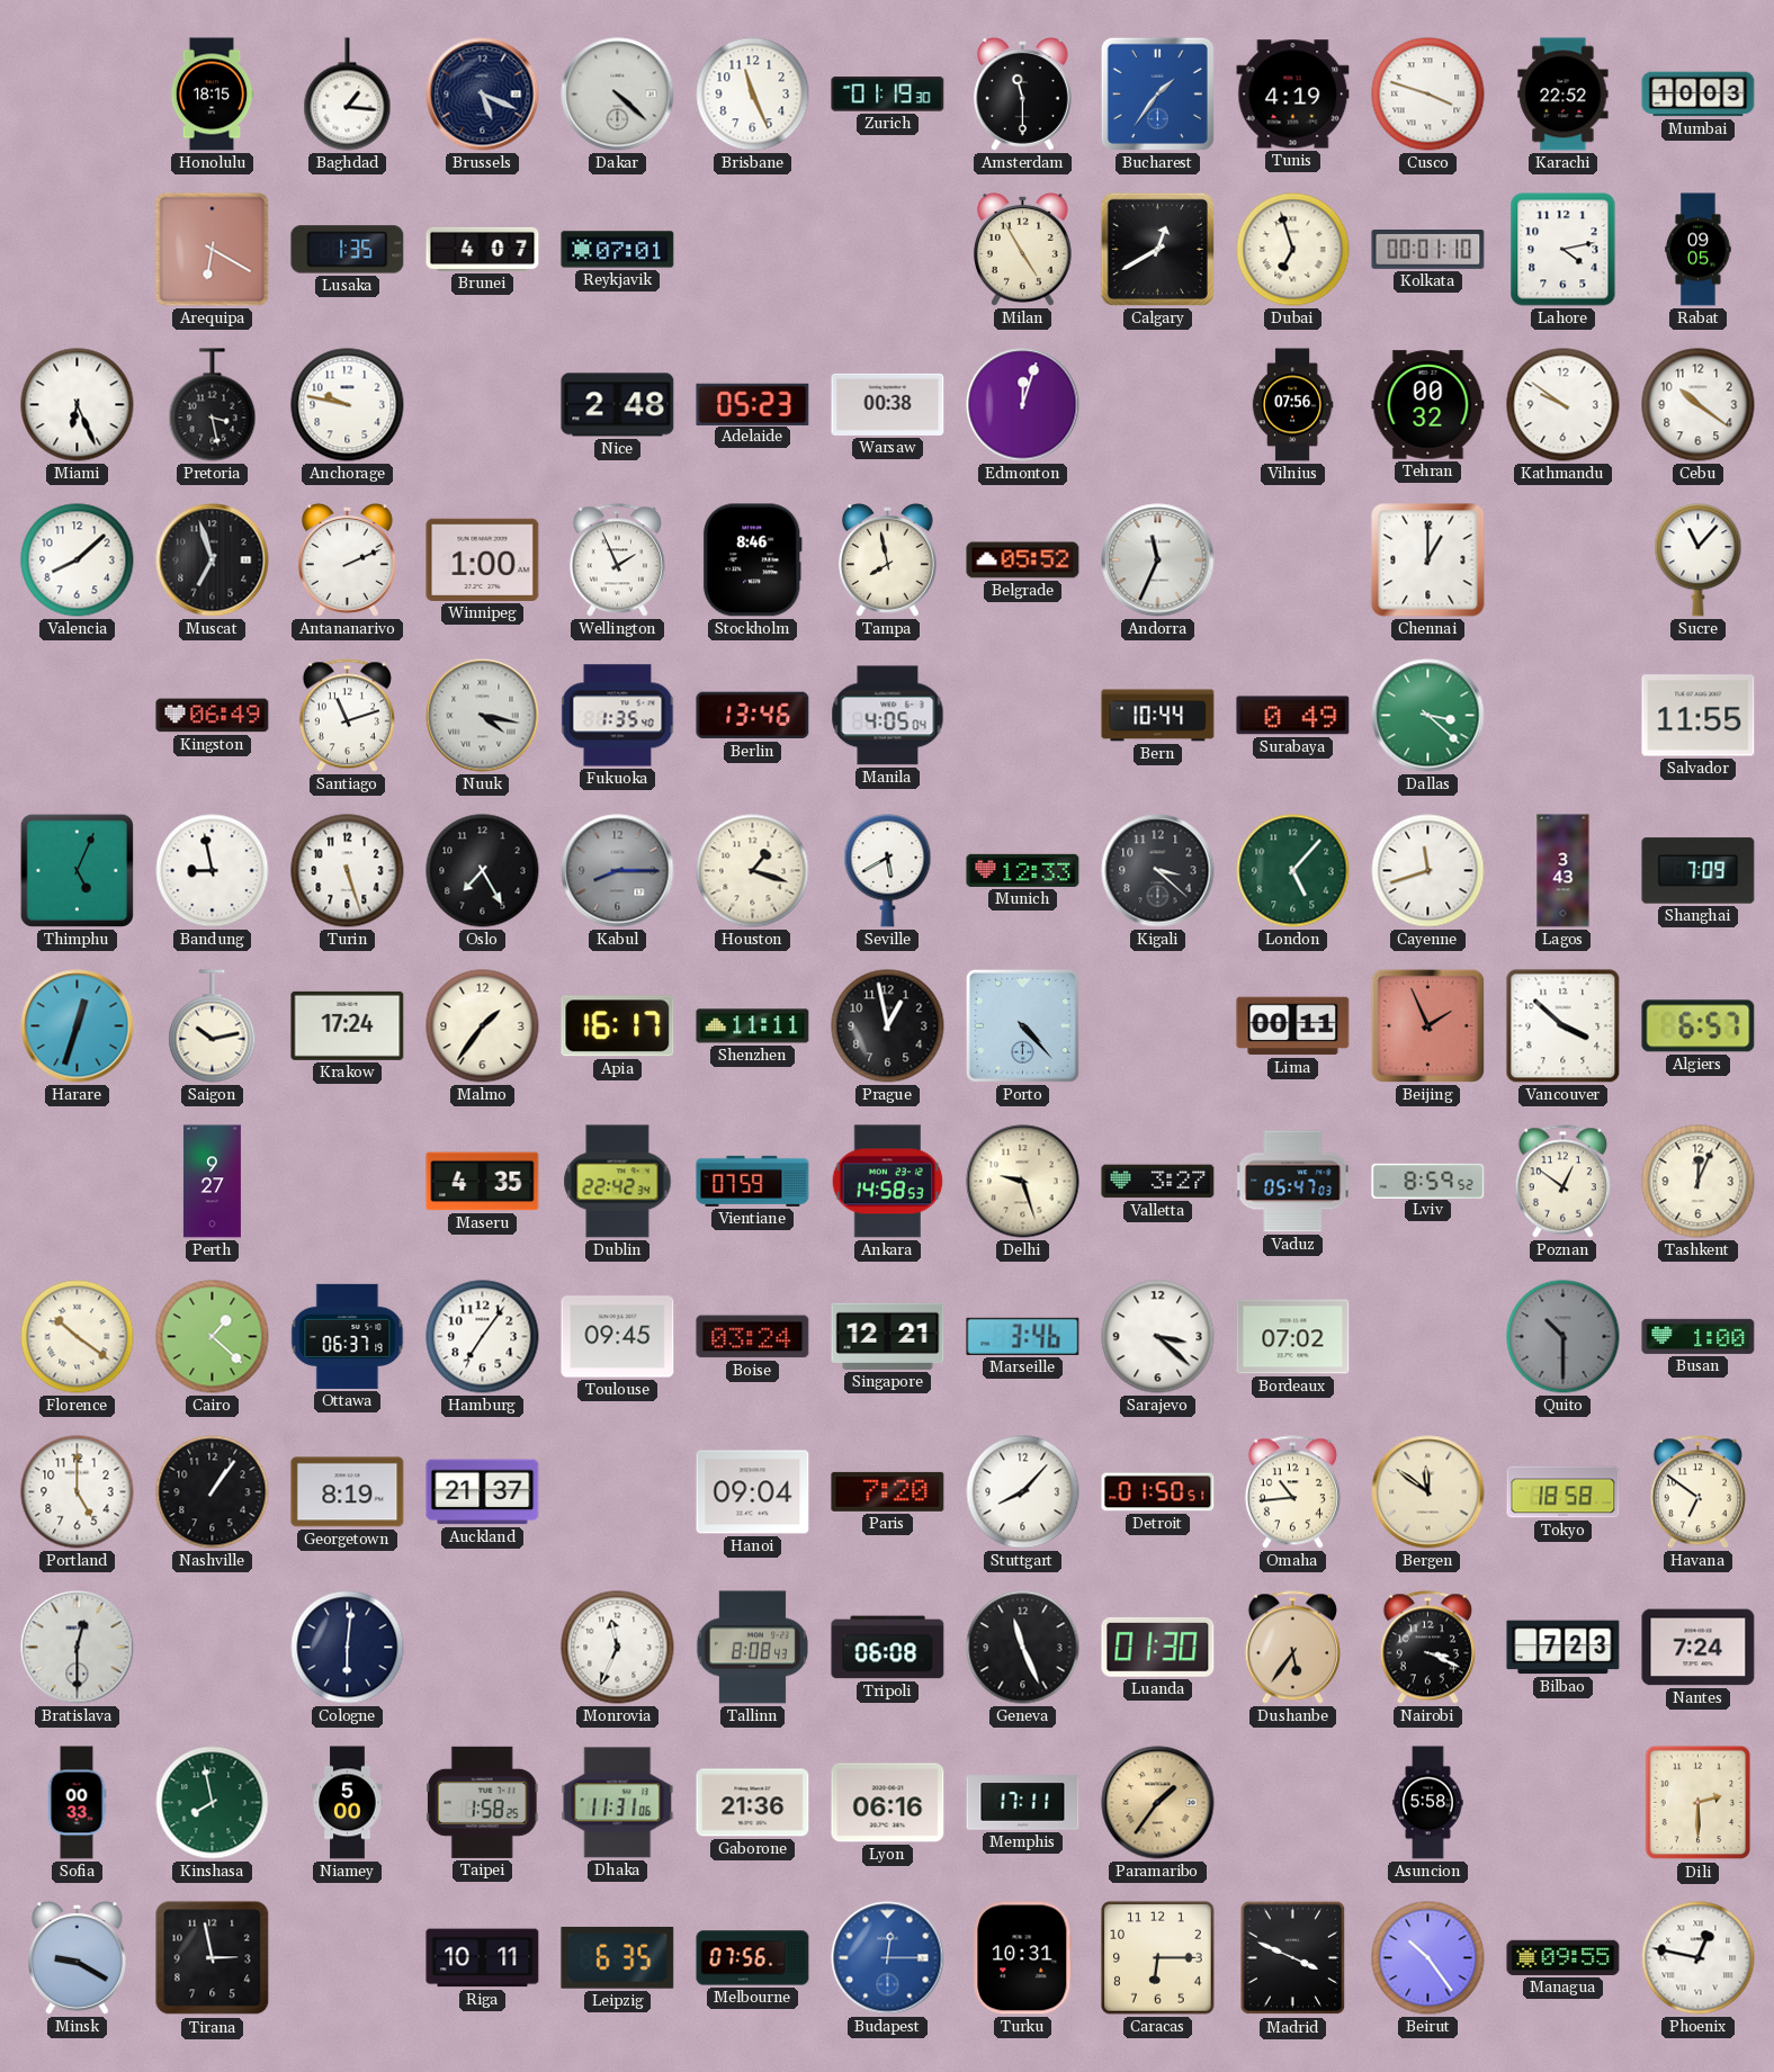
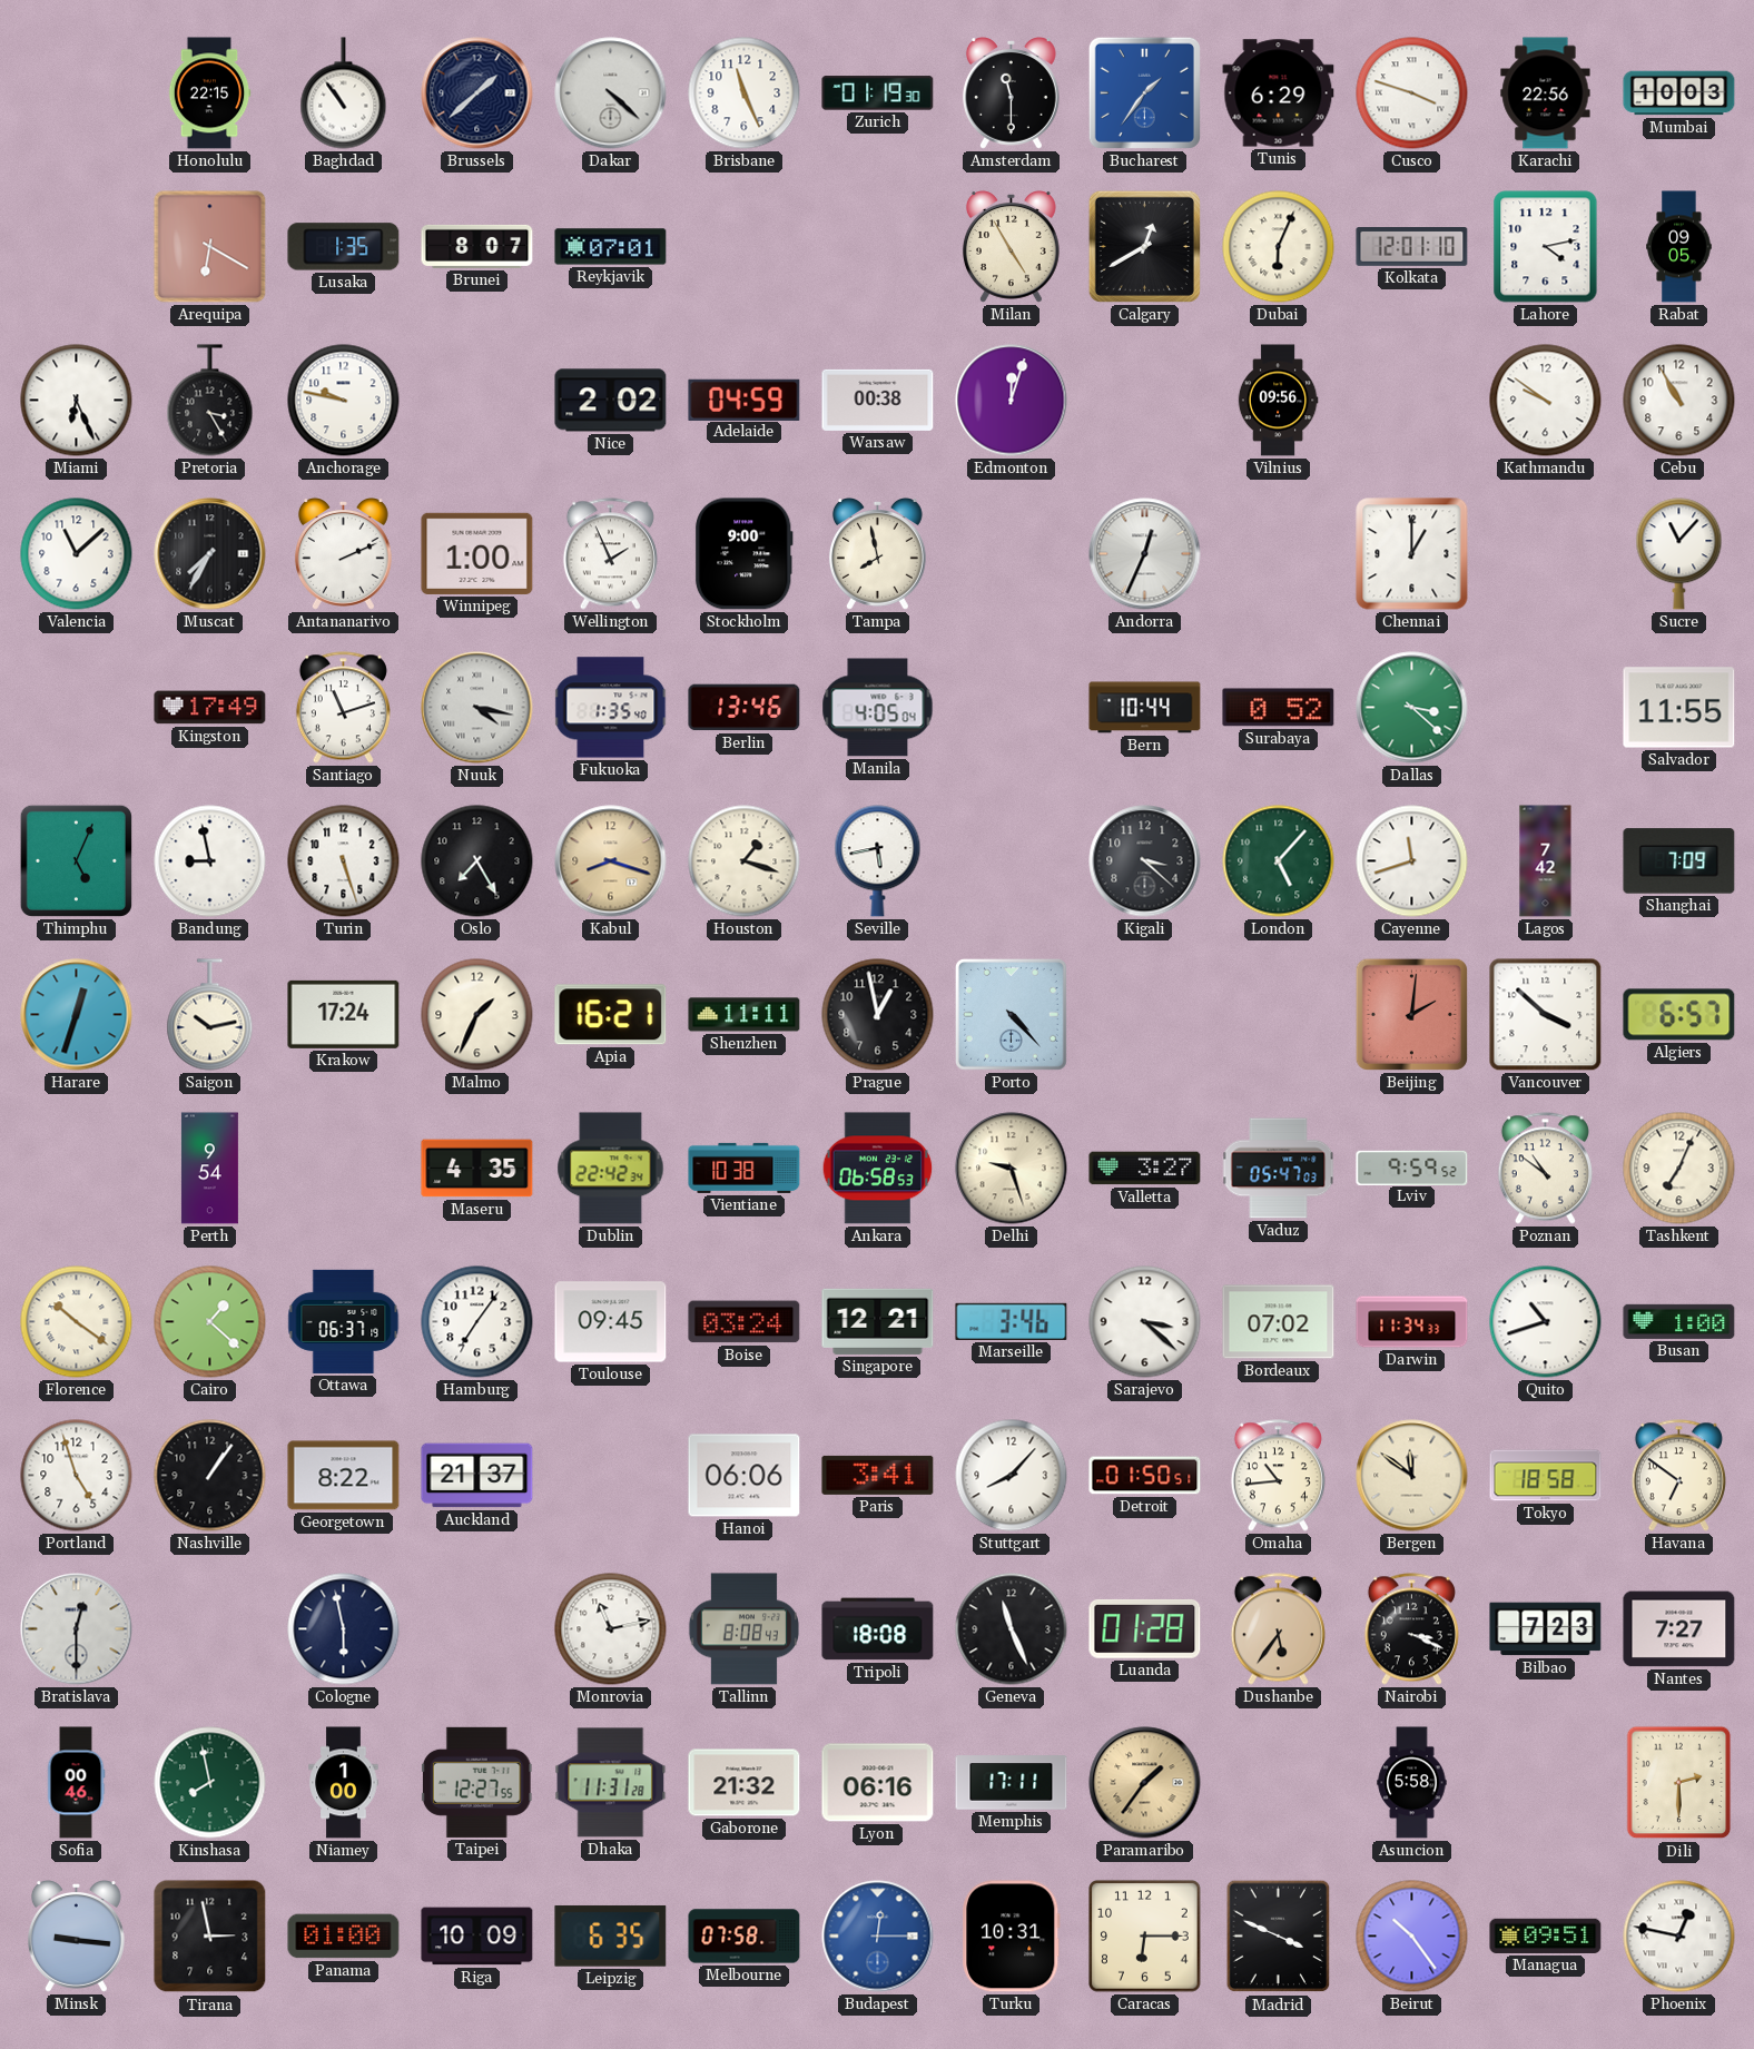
Honolulu: 18:15 -> 22:15 (209, 93)
Baghdad: 1:16 -> 10:54 (344, 93)
Brussels: 5:19 -> 1:38 (477, 93)
Tunis: 4:19 -> 6:29 (1279, 93)
Karachi: 22:52 -> 22:56 (1546, 93)
Brunei: 4:07 -> 8:07 (477, 246)
Dubai: 6:57 -> 6:04 (1279, 247)
Kolkata: 00:01 -> 12:01 (1412, 247)
Pretoria: 3:28 -> 3:25 (210, 401)
Nice: 2:48 -> 2:02 (611, 401)
Adelaide: 05:23 -> 04:59 (745, 400)
Vilnius: 07:56 -> 09:56 (1278, 401)
Tehran: 00:32 -> none (1428, 405)
Cebu: 10:21 -> 10:55 (1679, 401)
Valencia: 8:08 -> 11:08 (77, 554)
Muscat: 6:57 -> 7:35 (210, 554)
Stockholm: 8:46 -> 9:00 (743, 554)
Belgrade: 05:52 -> none (1023, 560)
Andorra: 11:34 -> 12:34 (1145, 554)
Kingston: 06:49 -> 17:49 (210, 708)
Surabaya: 0:49 -> 0:52 (1279, 708)
Kabul: 8:15 -> 8:18 (611, 861)
Kabul dial: grey -> champagne (611, 861)
Seville: 5:40 -> 5:43 (878, 861)
Munich: 12:33 -> none (1023, 870)
Lagos: 3:43 -> 7:42 (1546, 861)
Malmo: 1:36 -> 1:34 (477, 1015)
Apia: 16:17 -> 16:21 (611, 1015)
Lima: 00:11 -> none (1293, 1026)
Beijing: 1:56 -> 2:01 (1411, 1014)
Perth: 9:27 -> 9:54 (209, 1169)
Vientiane: 07:59 -> 10:38 (745, 1168)
Ankara: 14:58 -> 06:58 (878, 1169)
Lviv: 8:59 -> 9:59 (1412, 1168)
Poznan: 12:51 -> 10:51 (1545, 1169)
Tashkent: 12:04 -> 7:04 (1679, 1169)
Darwin: none -> 11:34 (1412, 1322)
Quito: 10:30 -> 10:42 (1546, 1322)
Quito dial: grey -> white (1546, 1322)
Portland: 5:00 -> 4:57 (77, 1476)
Georgetown: 8:19 -> 8:22 (344, 1476)
Hanoi: 09:04 -> 06:06 (745, 1476)
Paris: 7:20 -> 3:41 (878, 1475)
Cologne: 6:01 -> 5:58 (344, 1629)
Monrovia: 11:34 -> 11:13 (611, 1629)
Tripoli: 06:08 -> 18:08 (878, 1629)
Luanda: 01:30 -> 01:28 (1145, 1628)
Nantes: 7:24 -> 7:27 (1679, 1629)
Sofia: 00:33 -> 00:46 (76, 1783)
Niamey: 5:00 -> 1:00 (344, 1783)
Taipei: 1:58 -> 12:27 (476, 1782)
Dhaka: 11:31:06 -> 11:31:28 (611, 1783)
Gaborone: 21:36 -> 21:32 (745, 1783)
Minsk: 9:20 -> 9:16 (76, 1937)
Panama: none -> 01:00 (344, 1937)
Riga: 10:11 -> 10:09 (477, 1937)
Melbourne: 07:56 -> 07:58 (745, 1937)
Managua: 09:55 -> 09:51 (1546, 1935)
